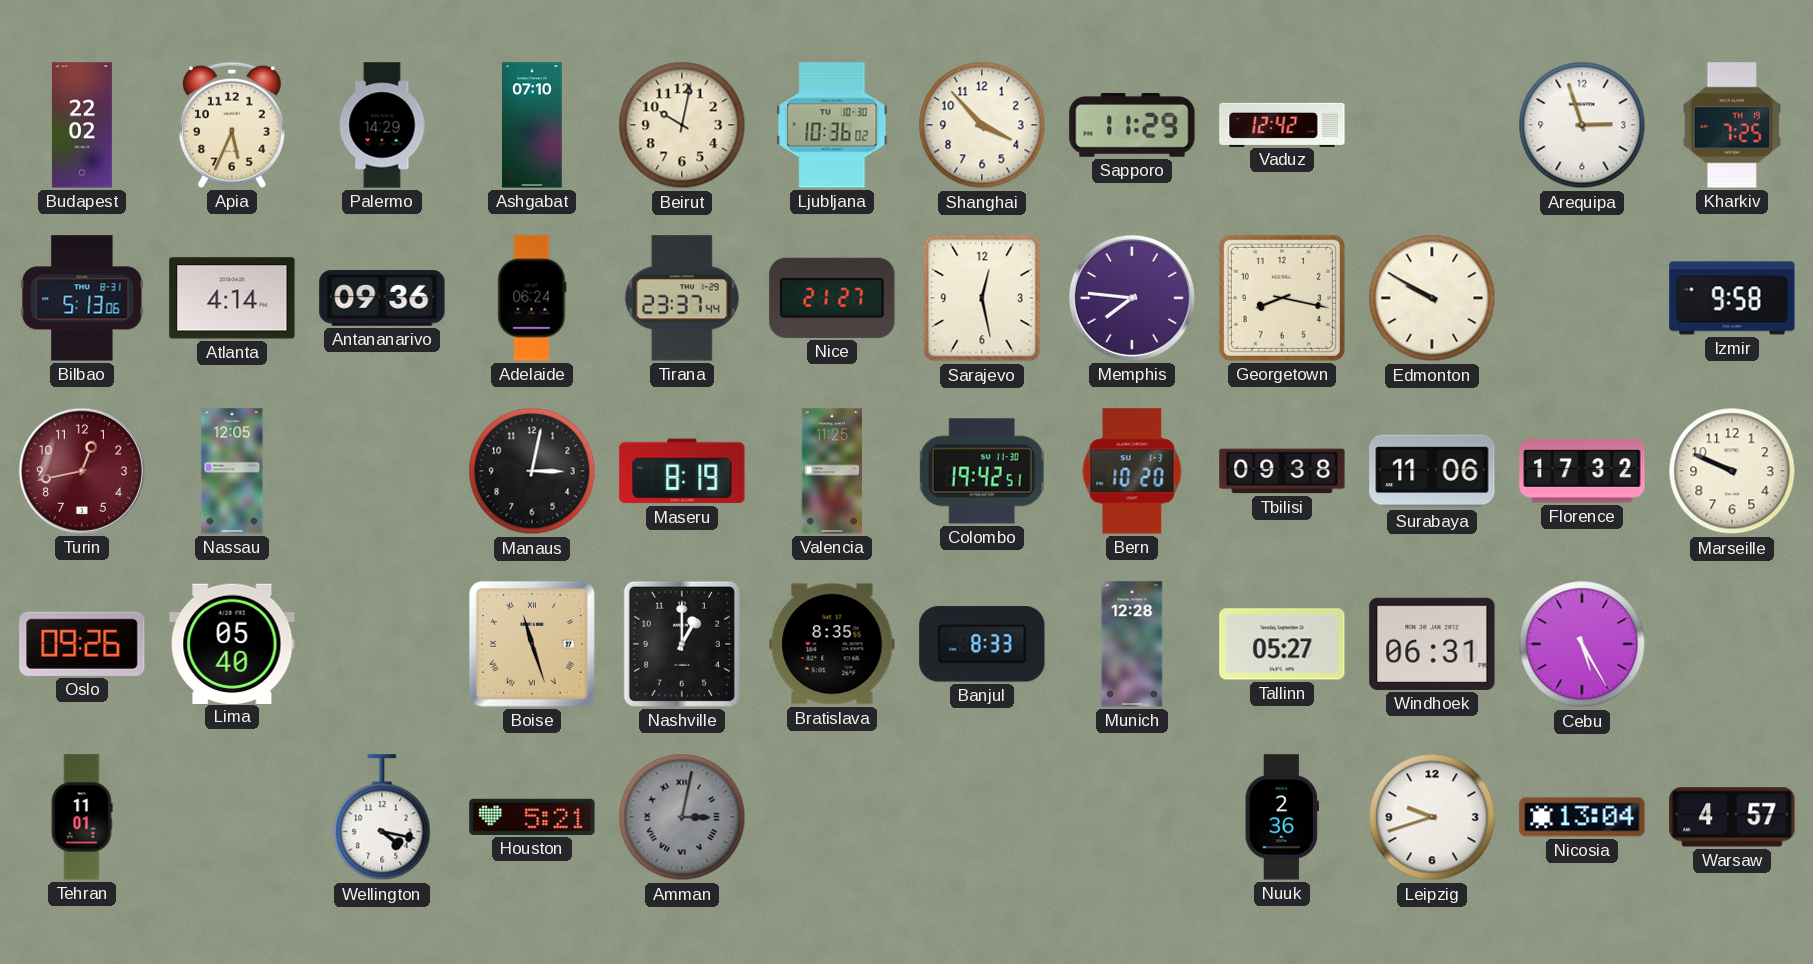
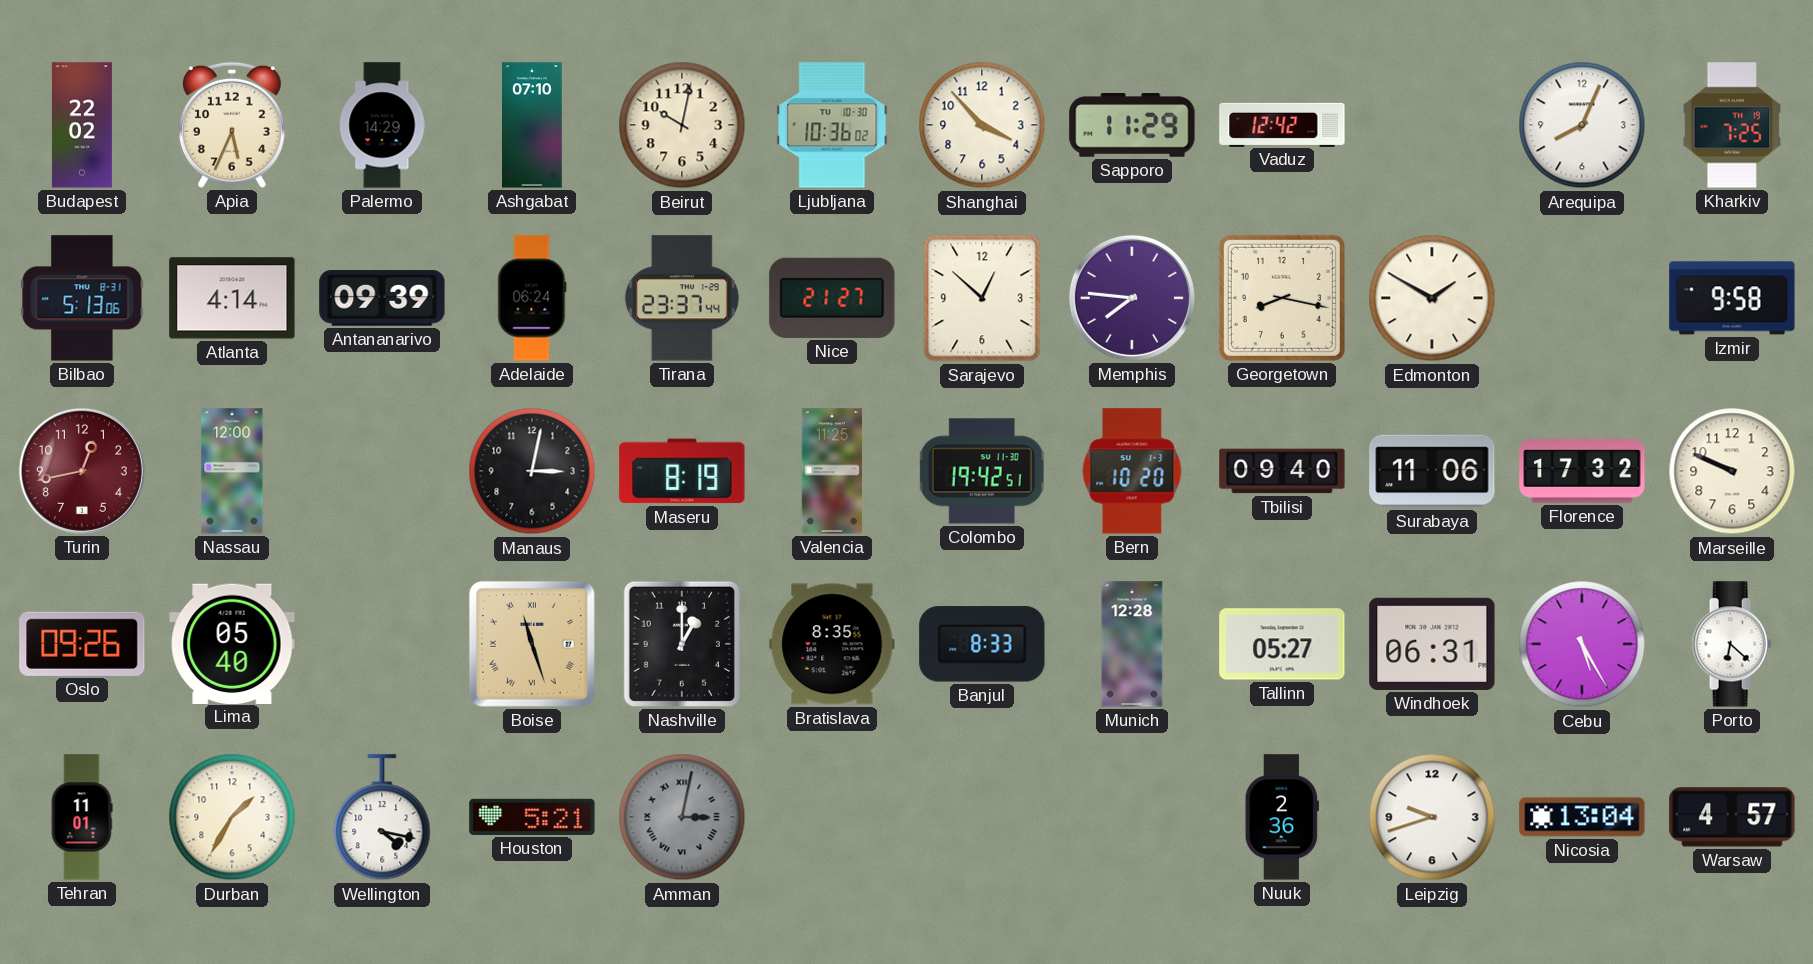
Arequipa: 2:57 -> 8:04 (1582, 125)
Antananarivo: 09:36 -> 09:39 (382, 298)
Sarajevo: 12:28 -> 12:52 (982, 298)
Edmonton: 9:50 -> 1:50 (1432, 298)
Nassau: 12:05 -> 12:00 (232, 471)
Tbilisi: 09:38 -> 09:40 (1282, 471)
Porto: none -> 6:22 (1732, 644)
Durban: none -> 1:35 (232, 817)
